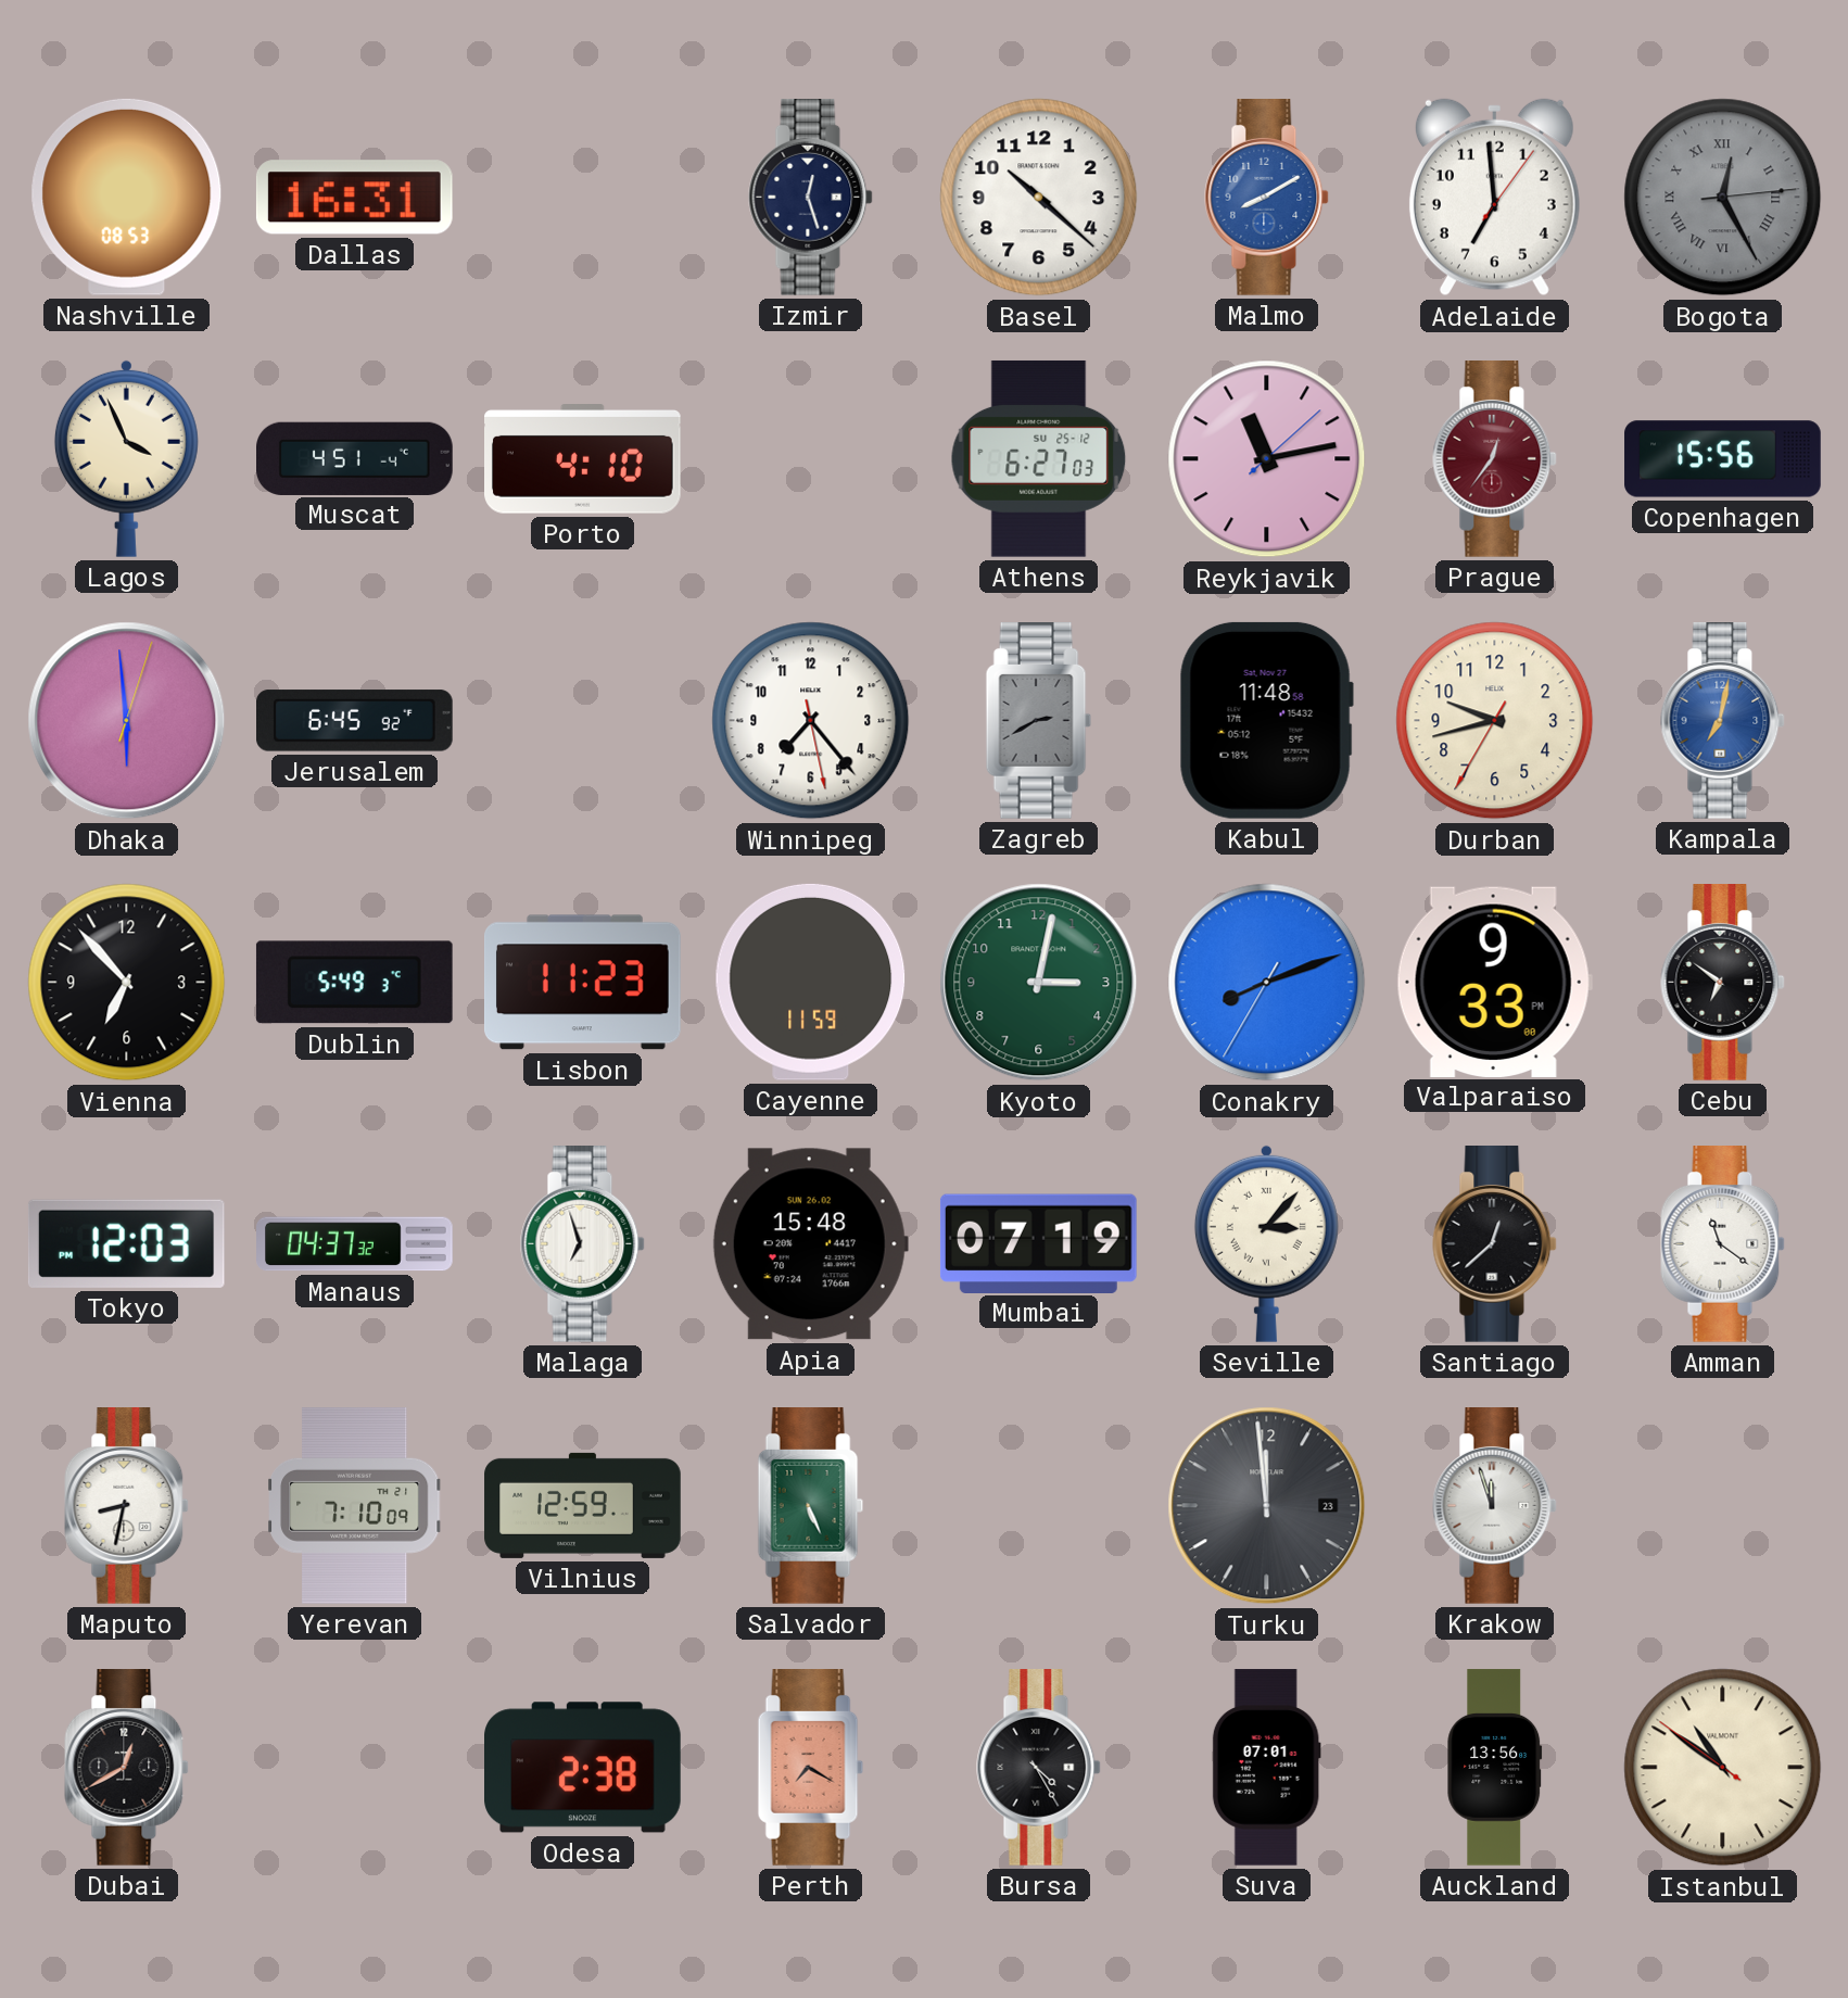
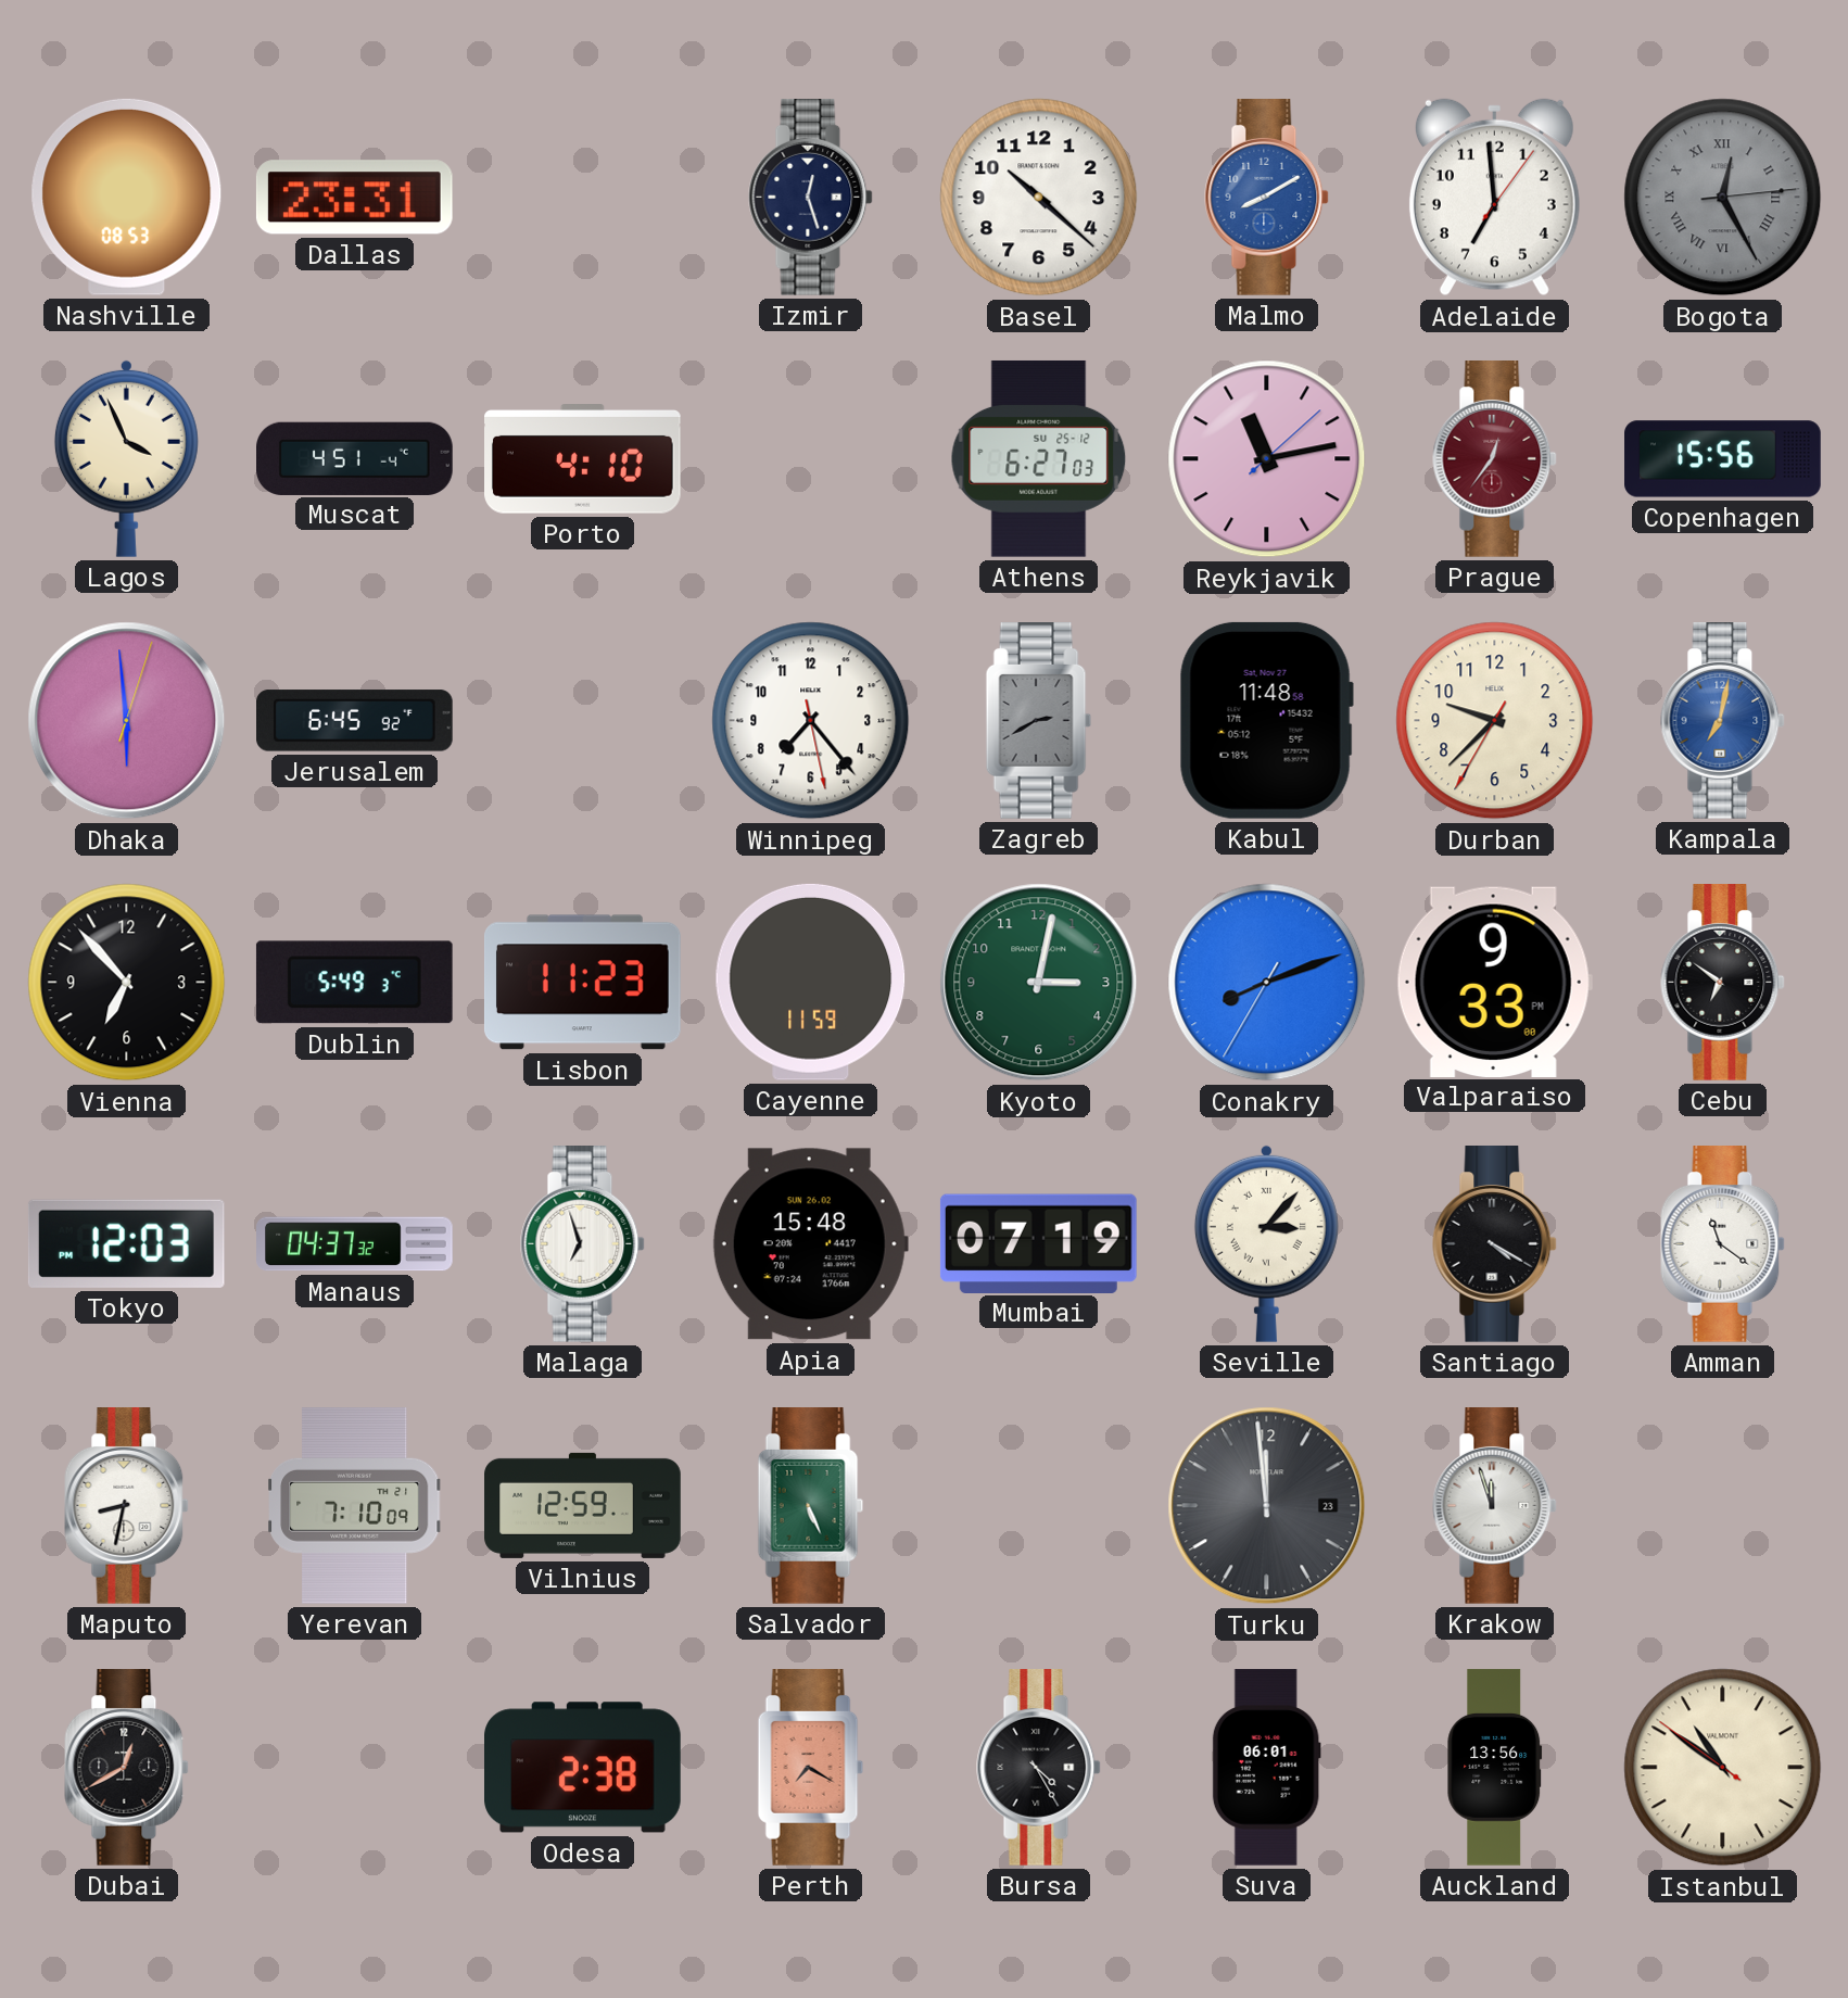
Dallas: 16:31 -> 23:31 (354, 198)
Durban: 9:42 -> 9:37 (1495, 721)
Santiago: 12:38 -> 4:20 (1495, 1244)
Suva: 07:01 -> 06:01 (1266, 1768)
